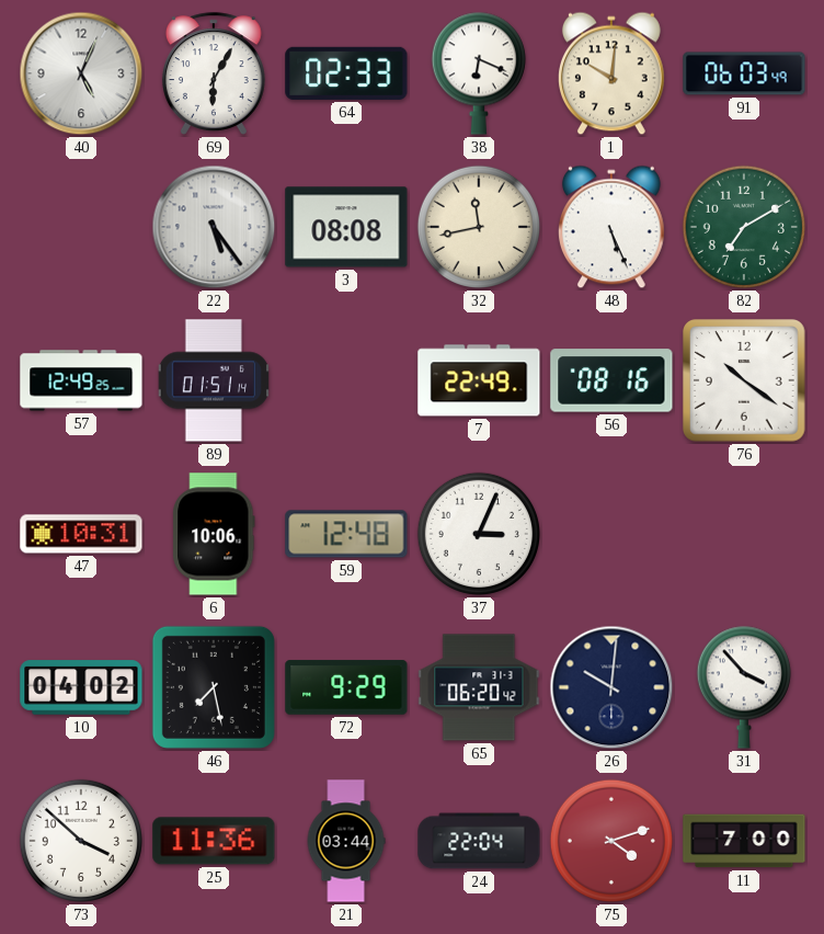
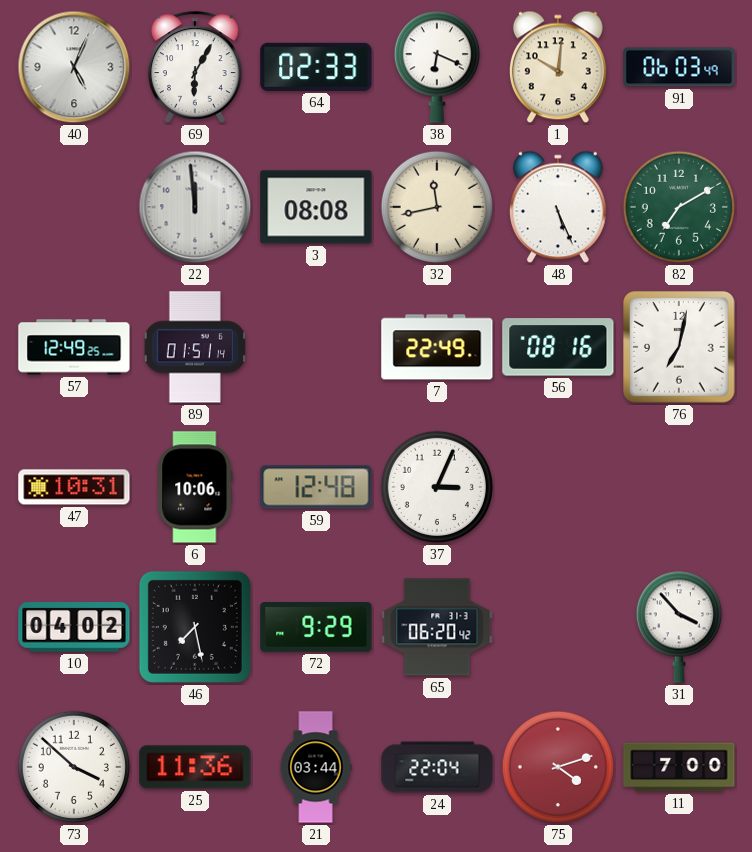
22: 5:24 -> 11:59 (195, 207)
76: 10:21 -> 7:02 (680, 348)
26: 10:01 -> none (611, 687)
